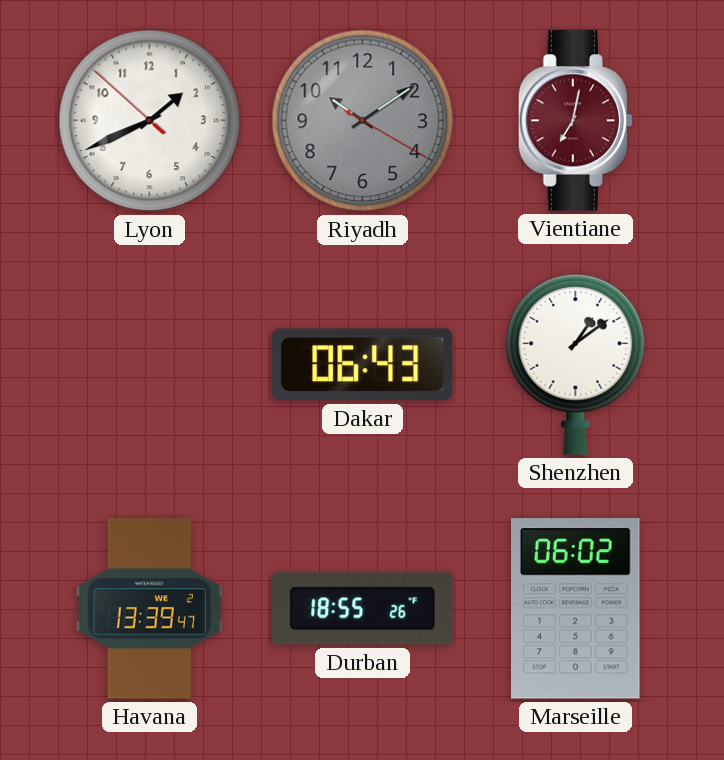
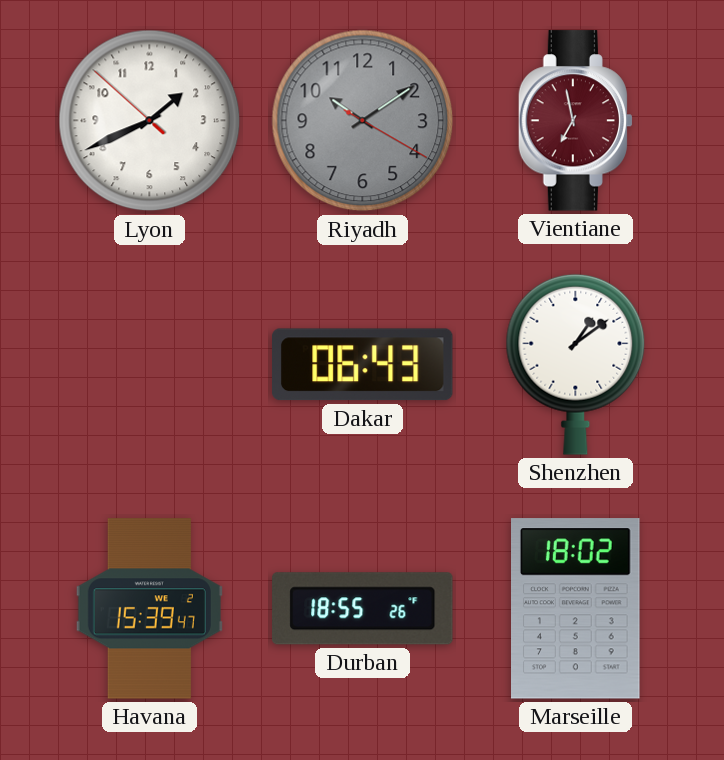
Vientiane: 7:02 -> 6:58 (575, 121)
Havana: 13:39 -> 15:39 (149, 609)
Marseille: 06:02 -> 18:02 (576, 609)
